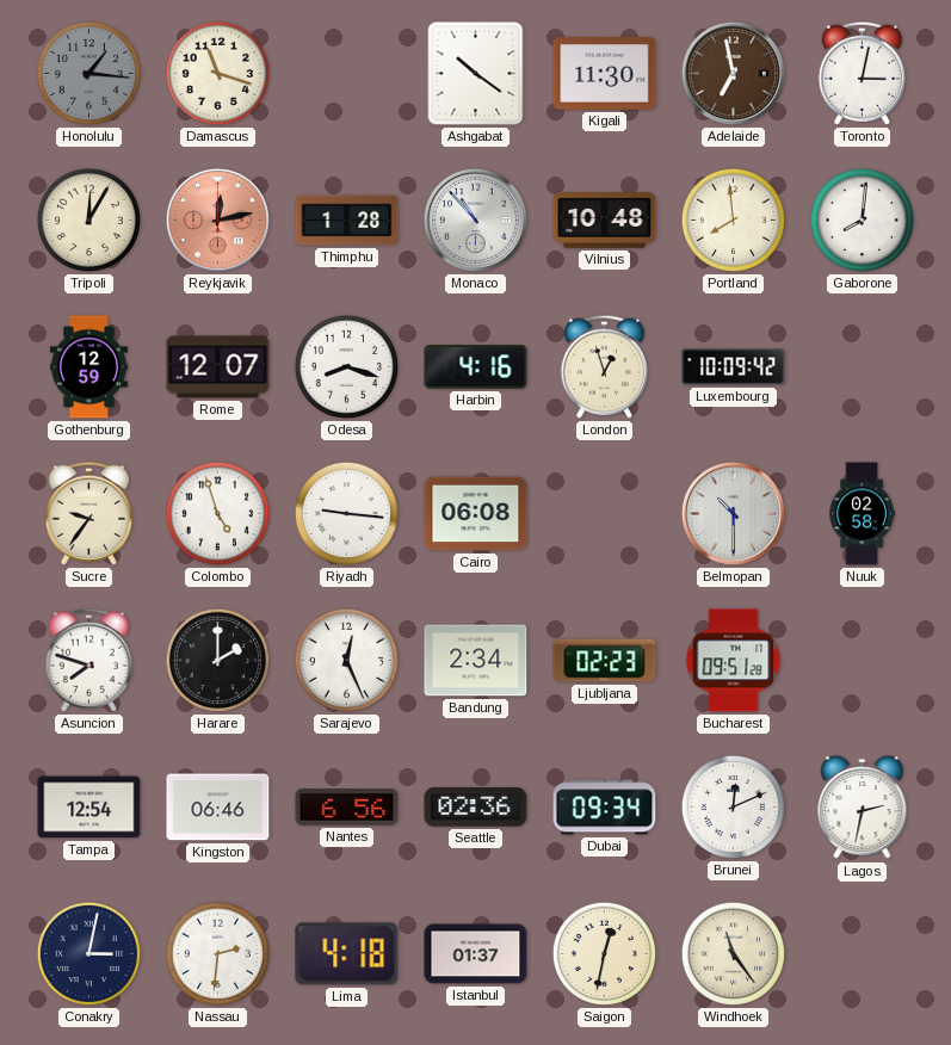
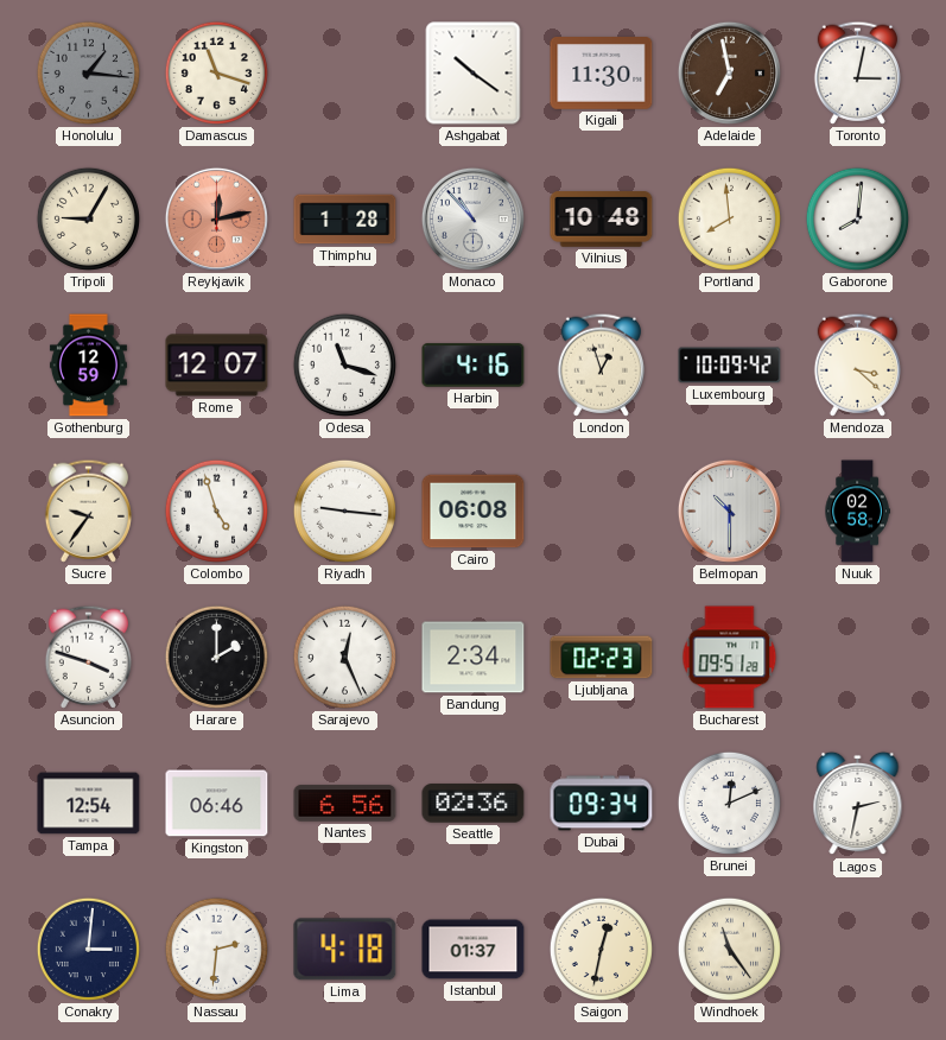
Tripoli: 12:05 -> 9:05 (88, 218)
Odesa: 8:18 -> 11:18 (344, 364)
Mendoza: none -> 3:22 (857, 364)
Asuncion: 7:48 -> 3:48 (88, 657)
Conakry: 3:02 -> 3:01 (88, 949)
